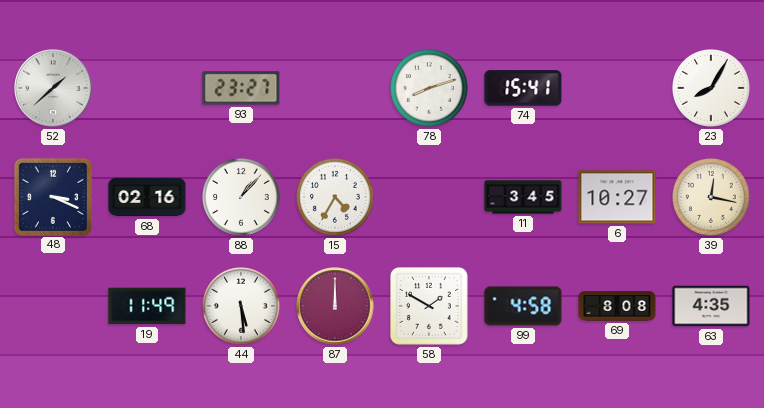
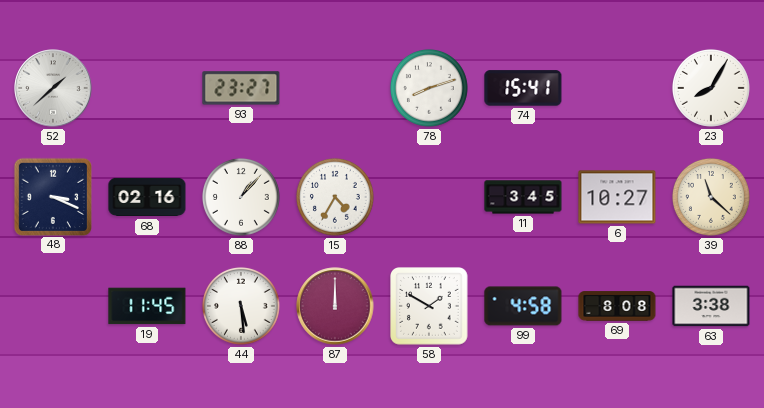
39: 12:17 -> 11:22 (711, 197)
19: 11:49 -> 11:45 (147, 306)
63: 4:35 -> 3:38 (711, 306)
